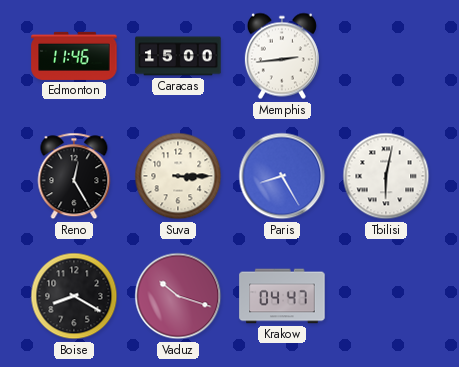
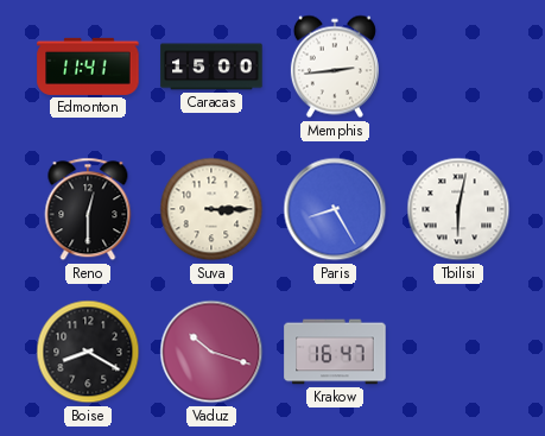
Edmonton: 11:46 -> 11:41 (88, 67)
Reno: 12:25 -> 12:30 (88, 209)
Krakow: 04:47 -> 16:47 (335, 352)
